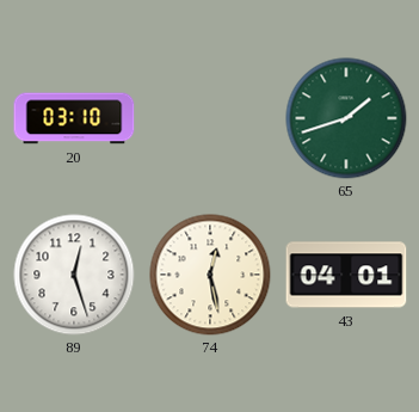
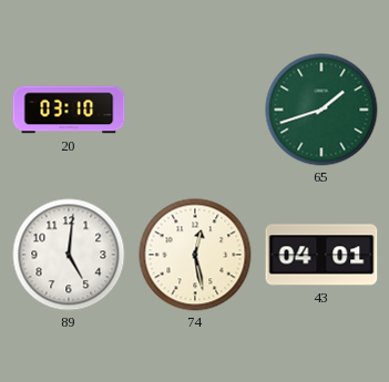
89: 12:27 -> 5:01 (69, 255)
